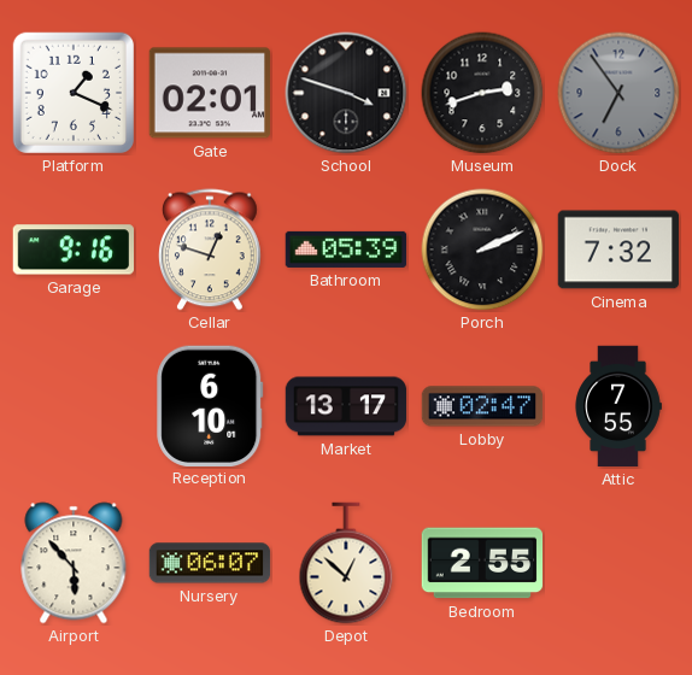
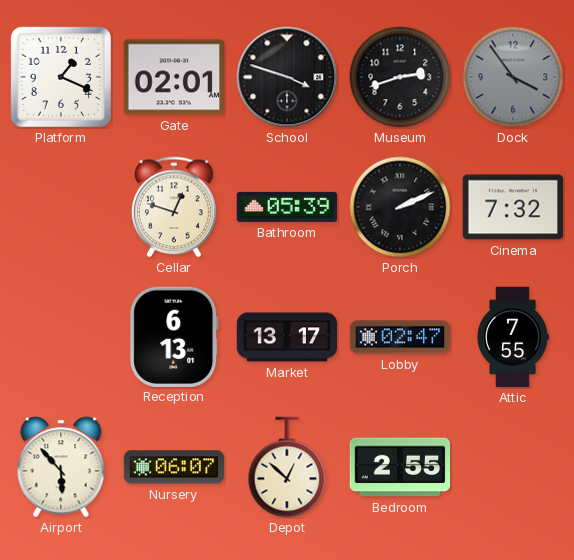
Dock: 6:54 -> 3:54 (513, 77)
Garage: 9:16 -> none (72, 250)
Reception: 6:10 -> 6:13 (174, 336)
